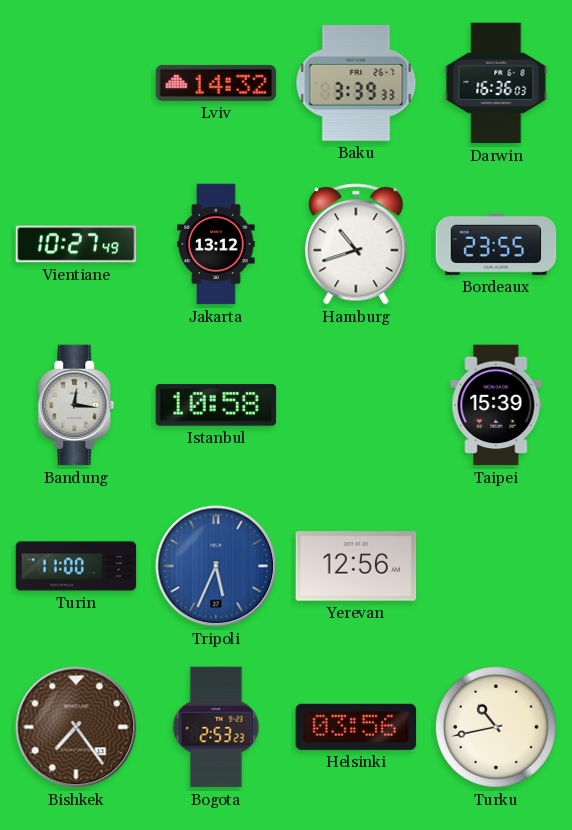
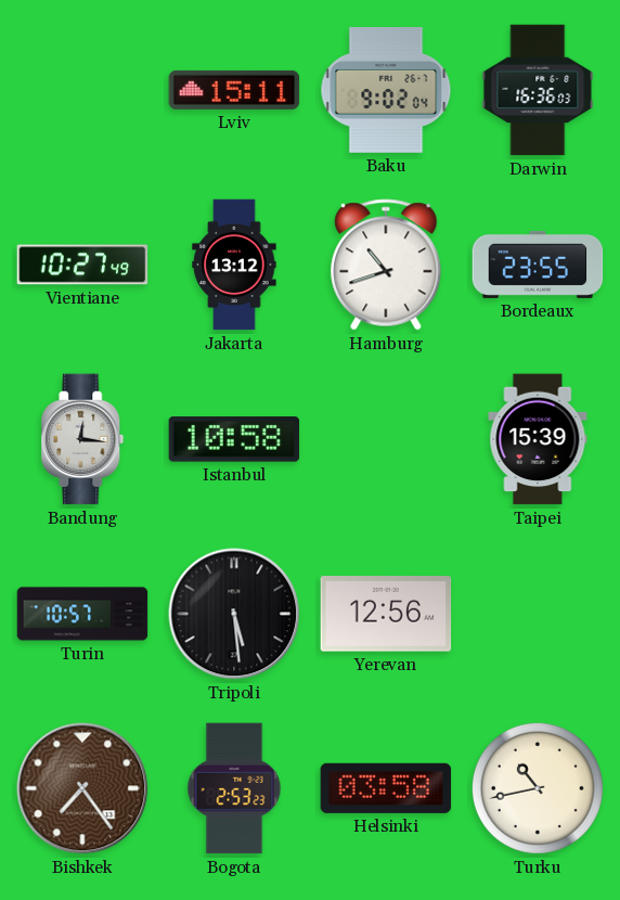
Lviv: 14:32 -> 15:11 (234, 90)
Baku: 3:39 -> 9:02 (386, 90)
Turin: 11:00 -> 10:57 (82, 614)
Tripoli: 5:34 -> 5:29 (234, 614)
Tripoli dial: blue -> black (234, 614)
Helsinki: 03:56 -> 03:58 (386, 788)
